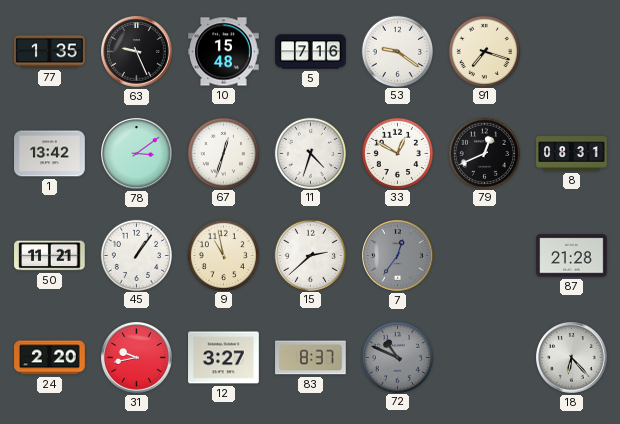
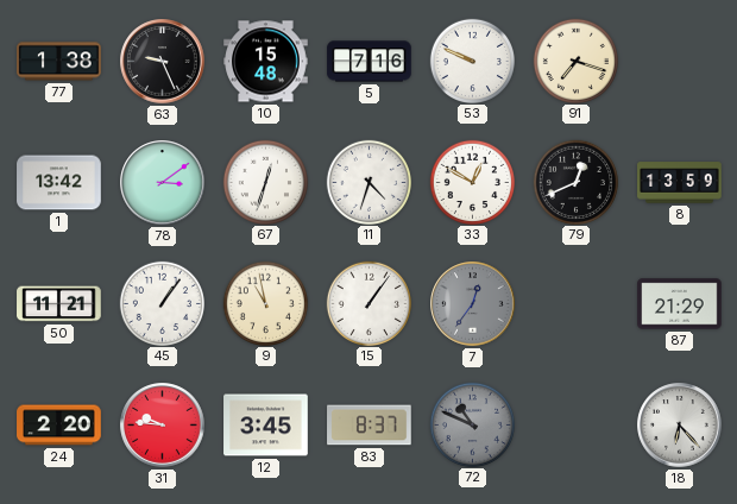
77: 1:35 -> 1:38 (59, 62)
53: 9:21 -> 9:49 (472, 61)
8: 08:31 -> 13:59 (680, 183)
15: 2:38 -> 1:06 (368, 303)
87: 21:28 -> 21:29 (680, 304)
31: 9:43 -> 9:46 (163, 426)
12: 3:27 -> 3:45 (266, 426)
